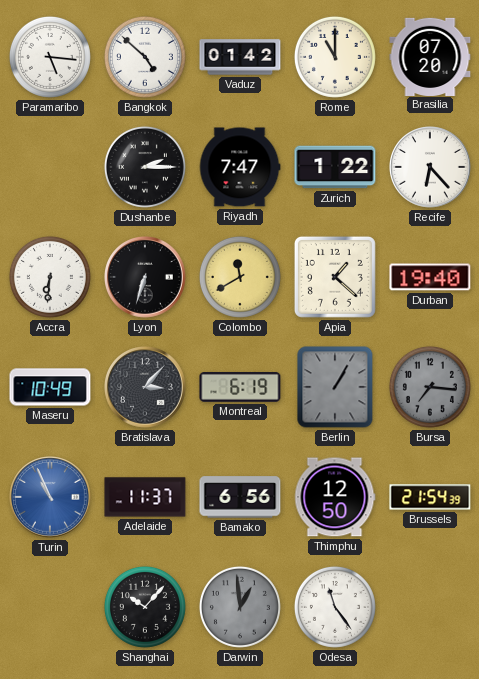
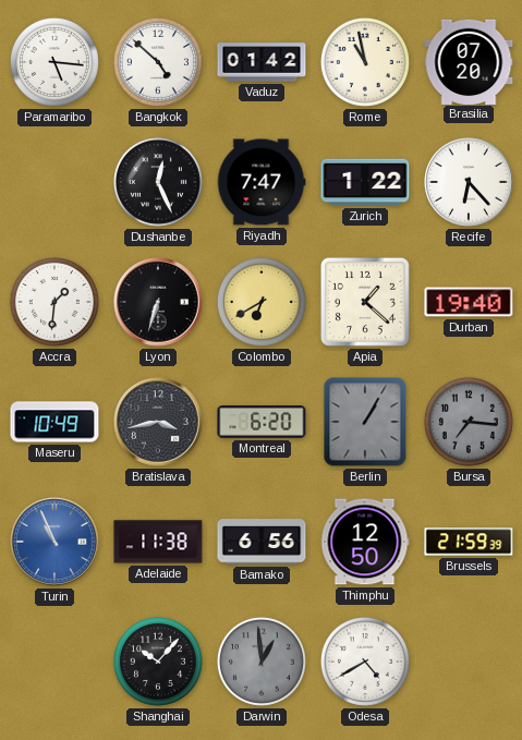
Rome: 11:00 -> 10:58 (365, 62)
Dushanbe: 2:15 -> 12:26 (158, 182)
Accra: 6:31 -> 1:31 (54, 302)
Colombo: 11:40 -> 6:40 (262, 302)
Bratislava: 3:07 -> 3:43 (158, 422)
Montreal: 6:19 -> 6:20 (262, 423)
Adelaide: 11:37 -> 11:38 (158, 542)
Brussels: 21:54 -> 21:59 (469, 542)
Odesa: 11:24 -> 4:40 (365, 662)
